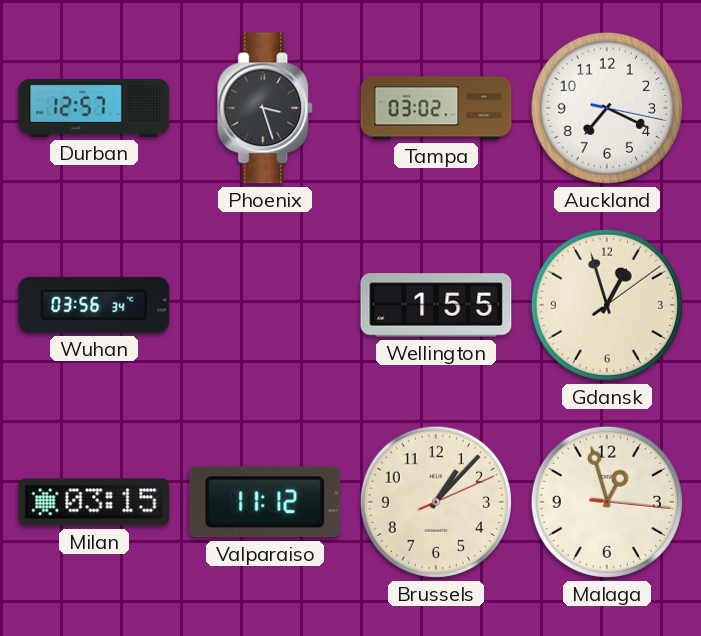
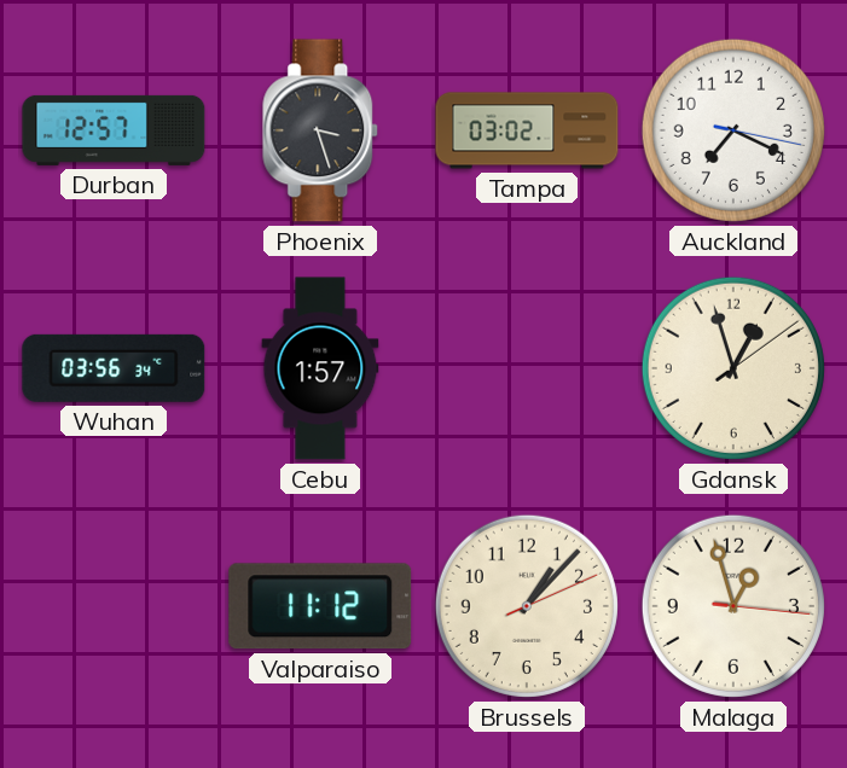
Cebu: none -> 1:57 (320, 368)
Wellington: 1:55 -> none (436, 305)
Milan: 03:15 -> none (94, 502)
